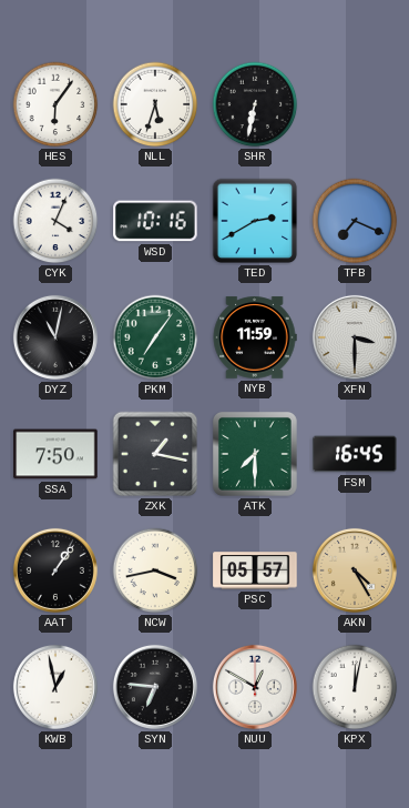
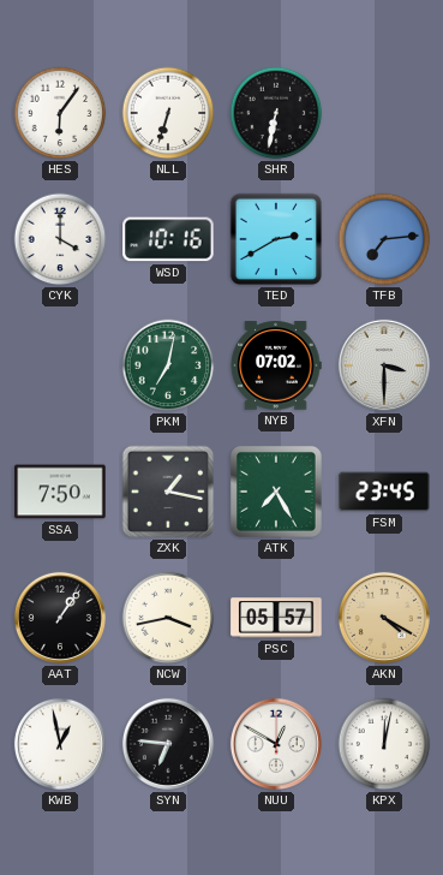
NLL: 5:33 -> 6:33 (168, 113)
CYK: 4:04 -> 4:00 (60, 239)
TFB: 7:19 -> 7:14 (384, 239)
DYZ: 11:02 -> none (55, 337)
PKM: 7:06 -> 7:02 (168, 365)
NYB: 11:59 -> 07:02 (276, 365)
ATK: 7:30 -> 7:25 (276, 492)
FSM: 16:45 -> 23:45 (384, 492)
AKN: 4:25 -> 4:20 (384, 618)
